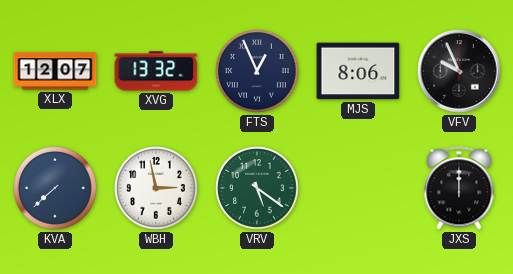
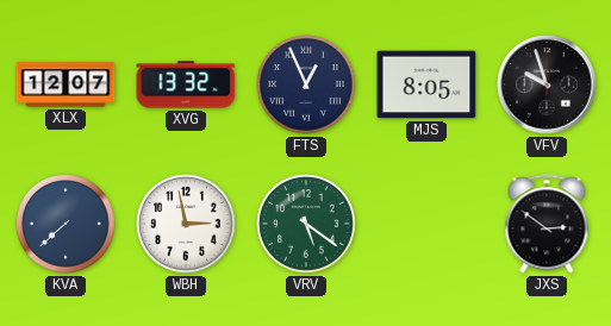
MJS: 8:06 -> 8:05 (426, 84)
VFV: 9:56 -> 9:57 (547, 84)
JXS: 12:00 -> 2:51 (547, 224)
